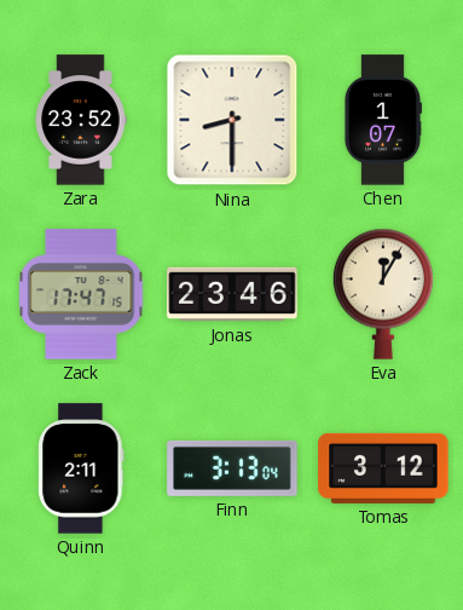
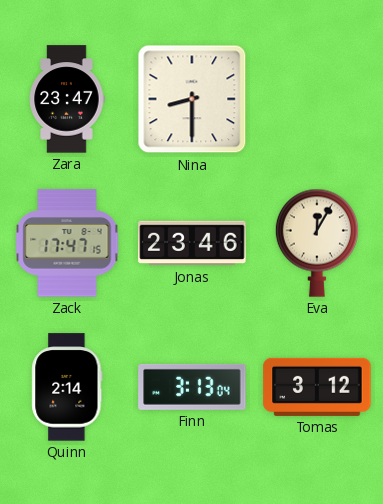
Zara: 23:52 -> 23:47 (67, 99)
Chen: 1:07 -> none (382, 120)
Quinn: 2:11 -> 2:14 (67, 387)
